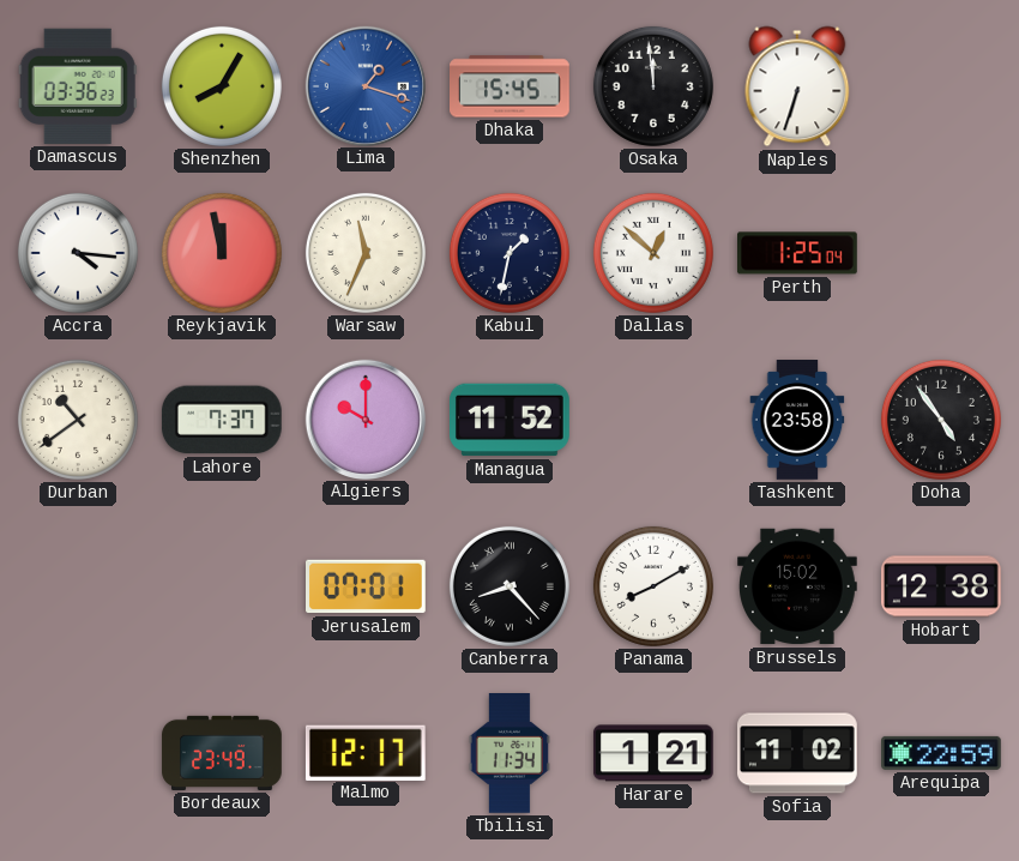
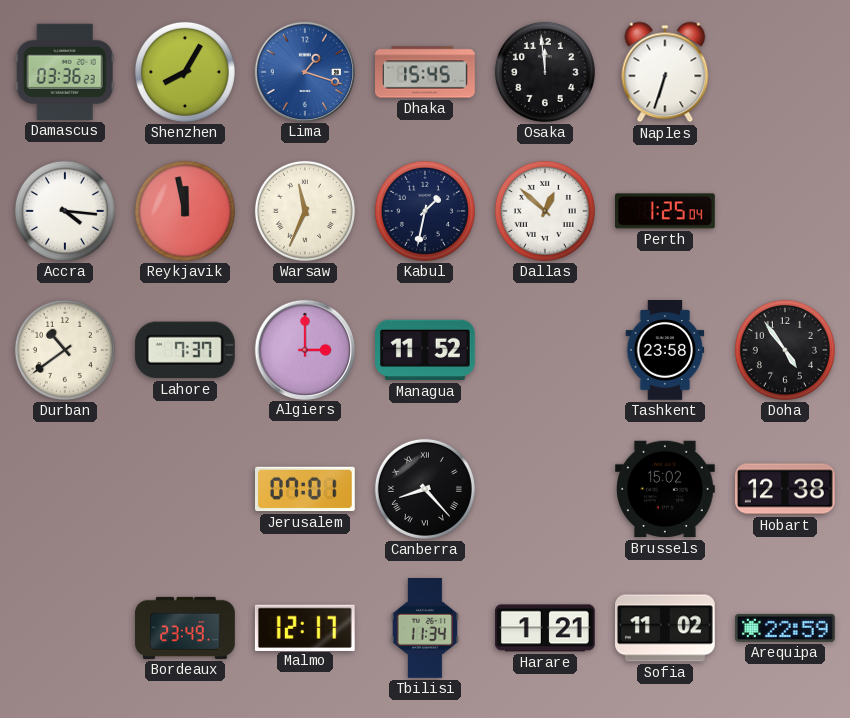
Algiers: 10:00 -> 3:00 (304, 349)
Panama: 8:10 -> none (653, 586)
